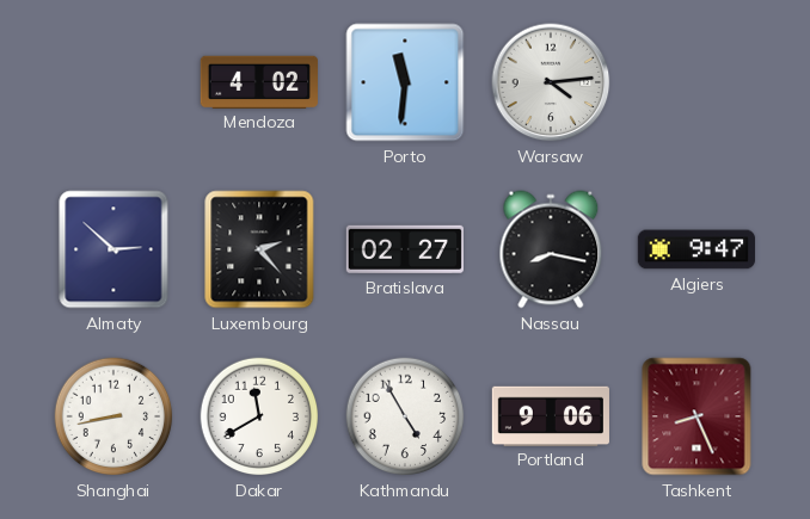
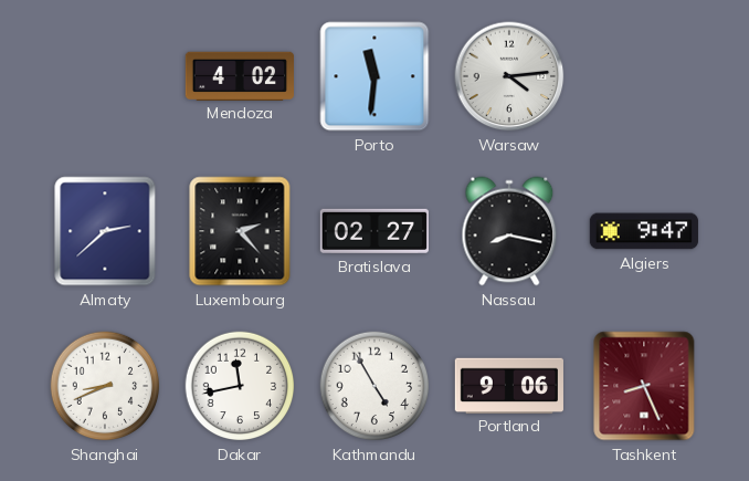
Almaty: 2:52 -> 2:38 (105, 231)
Shanghai: 8:43 -> 8:41 (105, 386)
Dakar: 11:40 -> 11:43 (240, 386)
